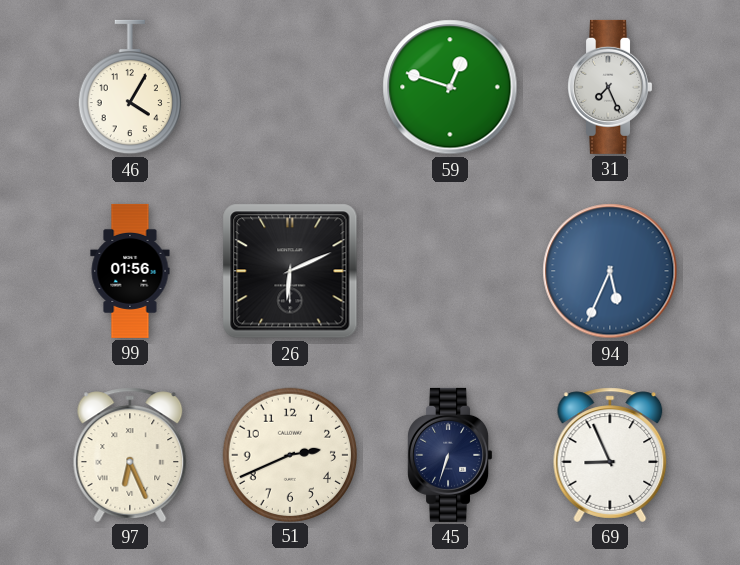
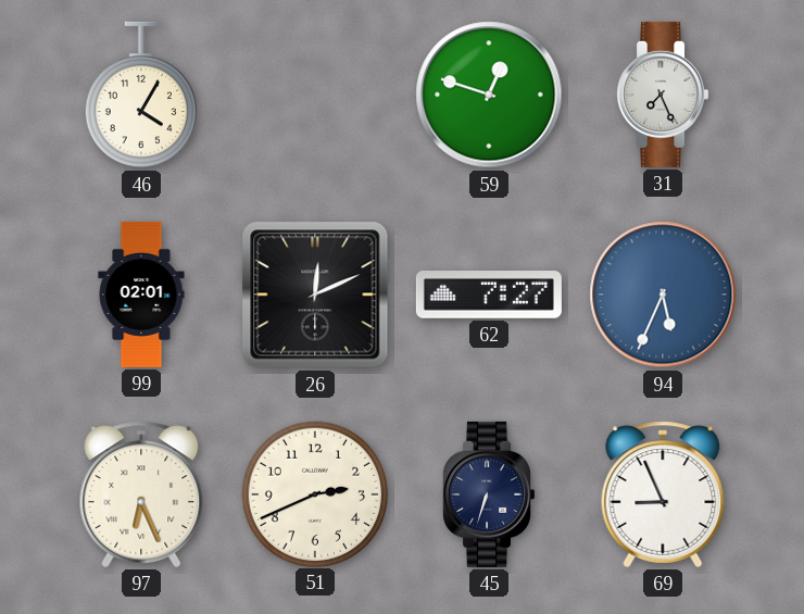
99: 01:56 -> 02:01 (141, 295)
26: 6:11 -> 12:11 (315, 295)
62: none -> 7:27 (489, 296)
